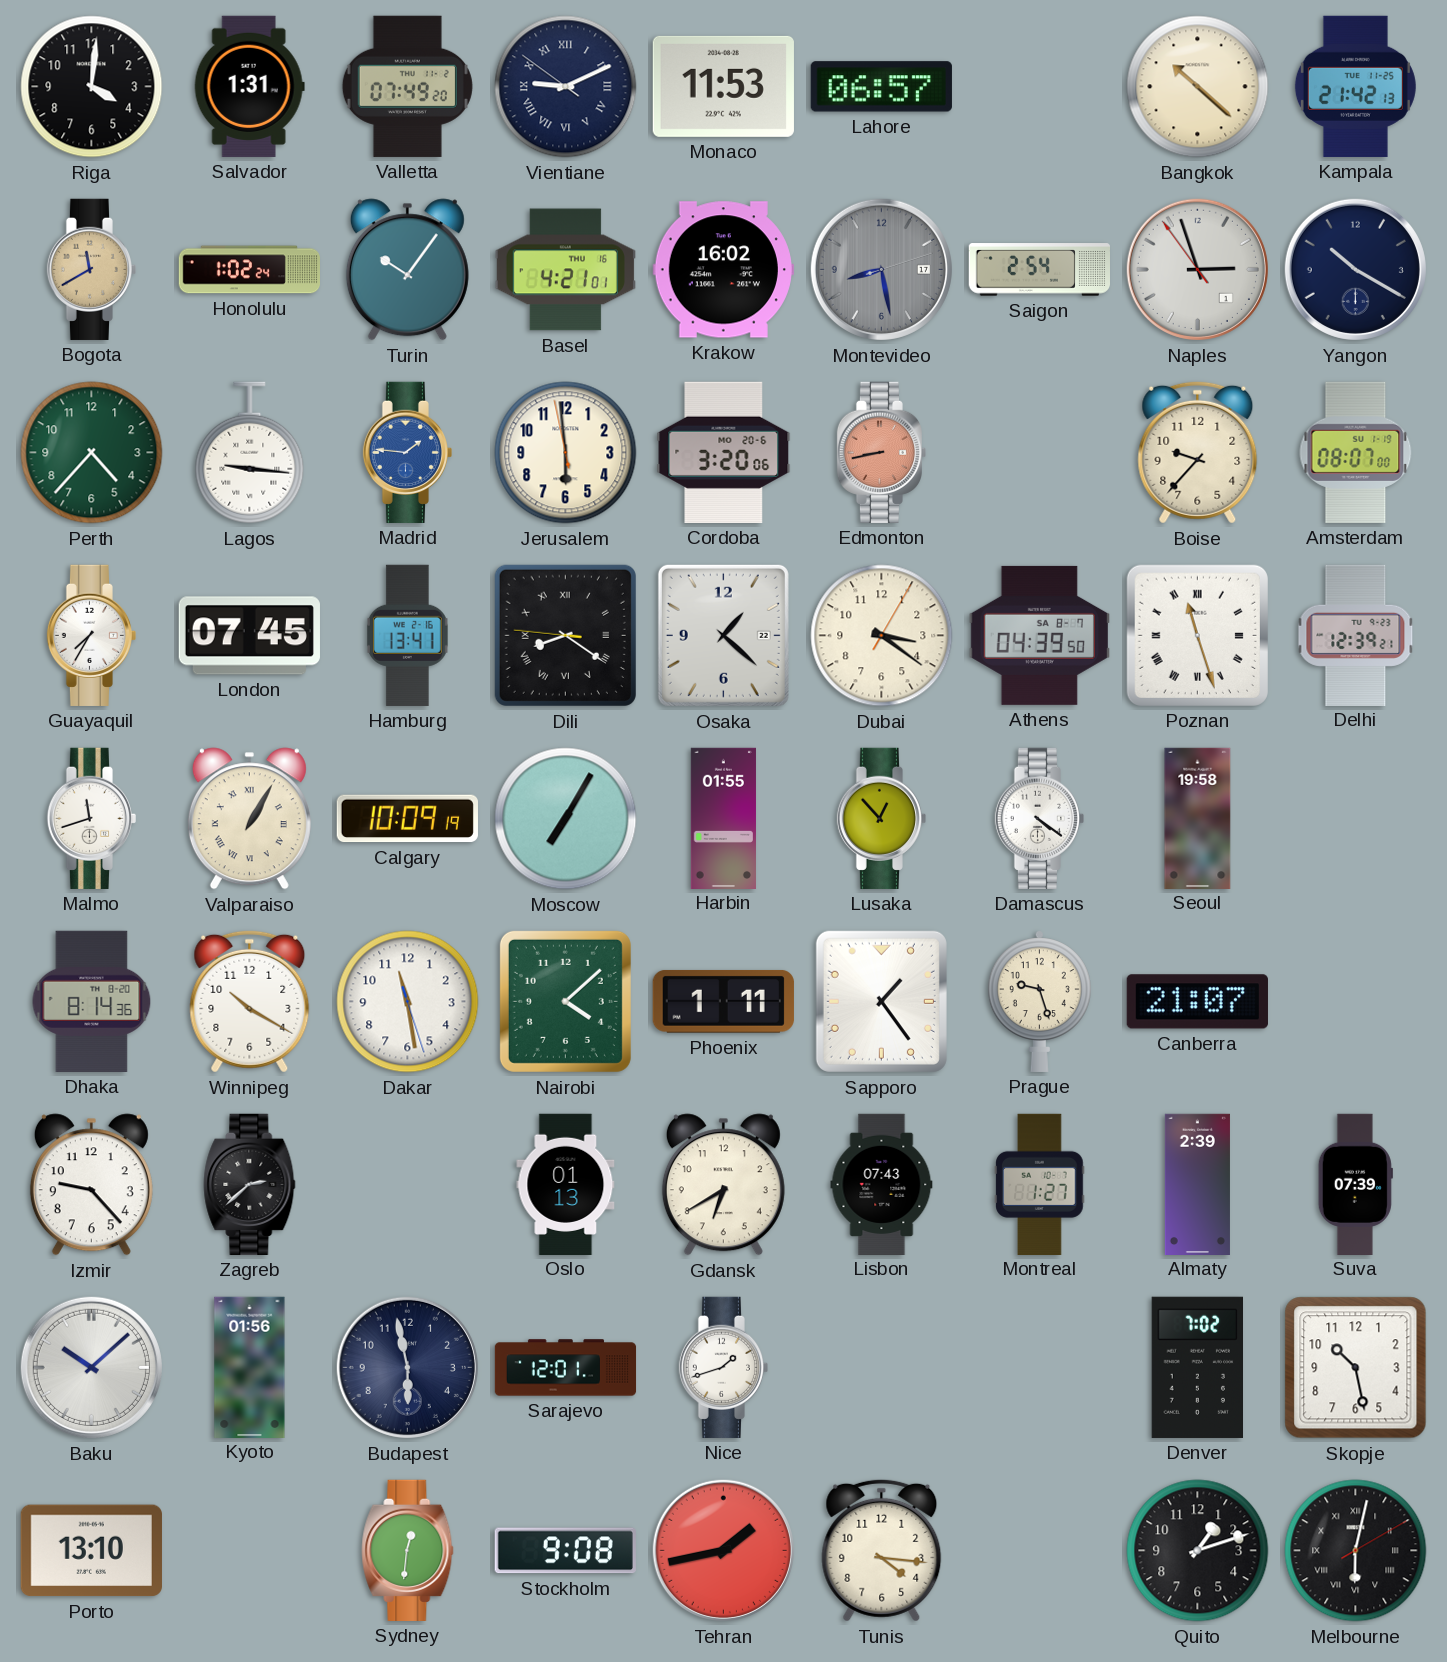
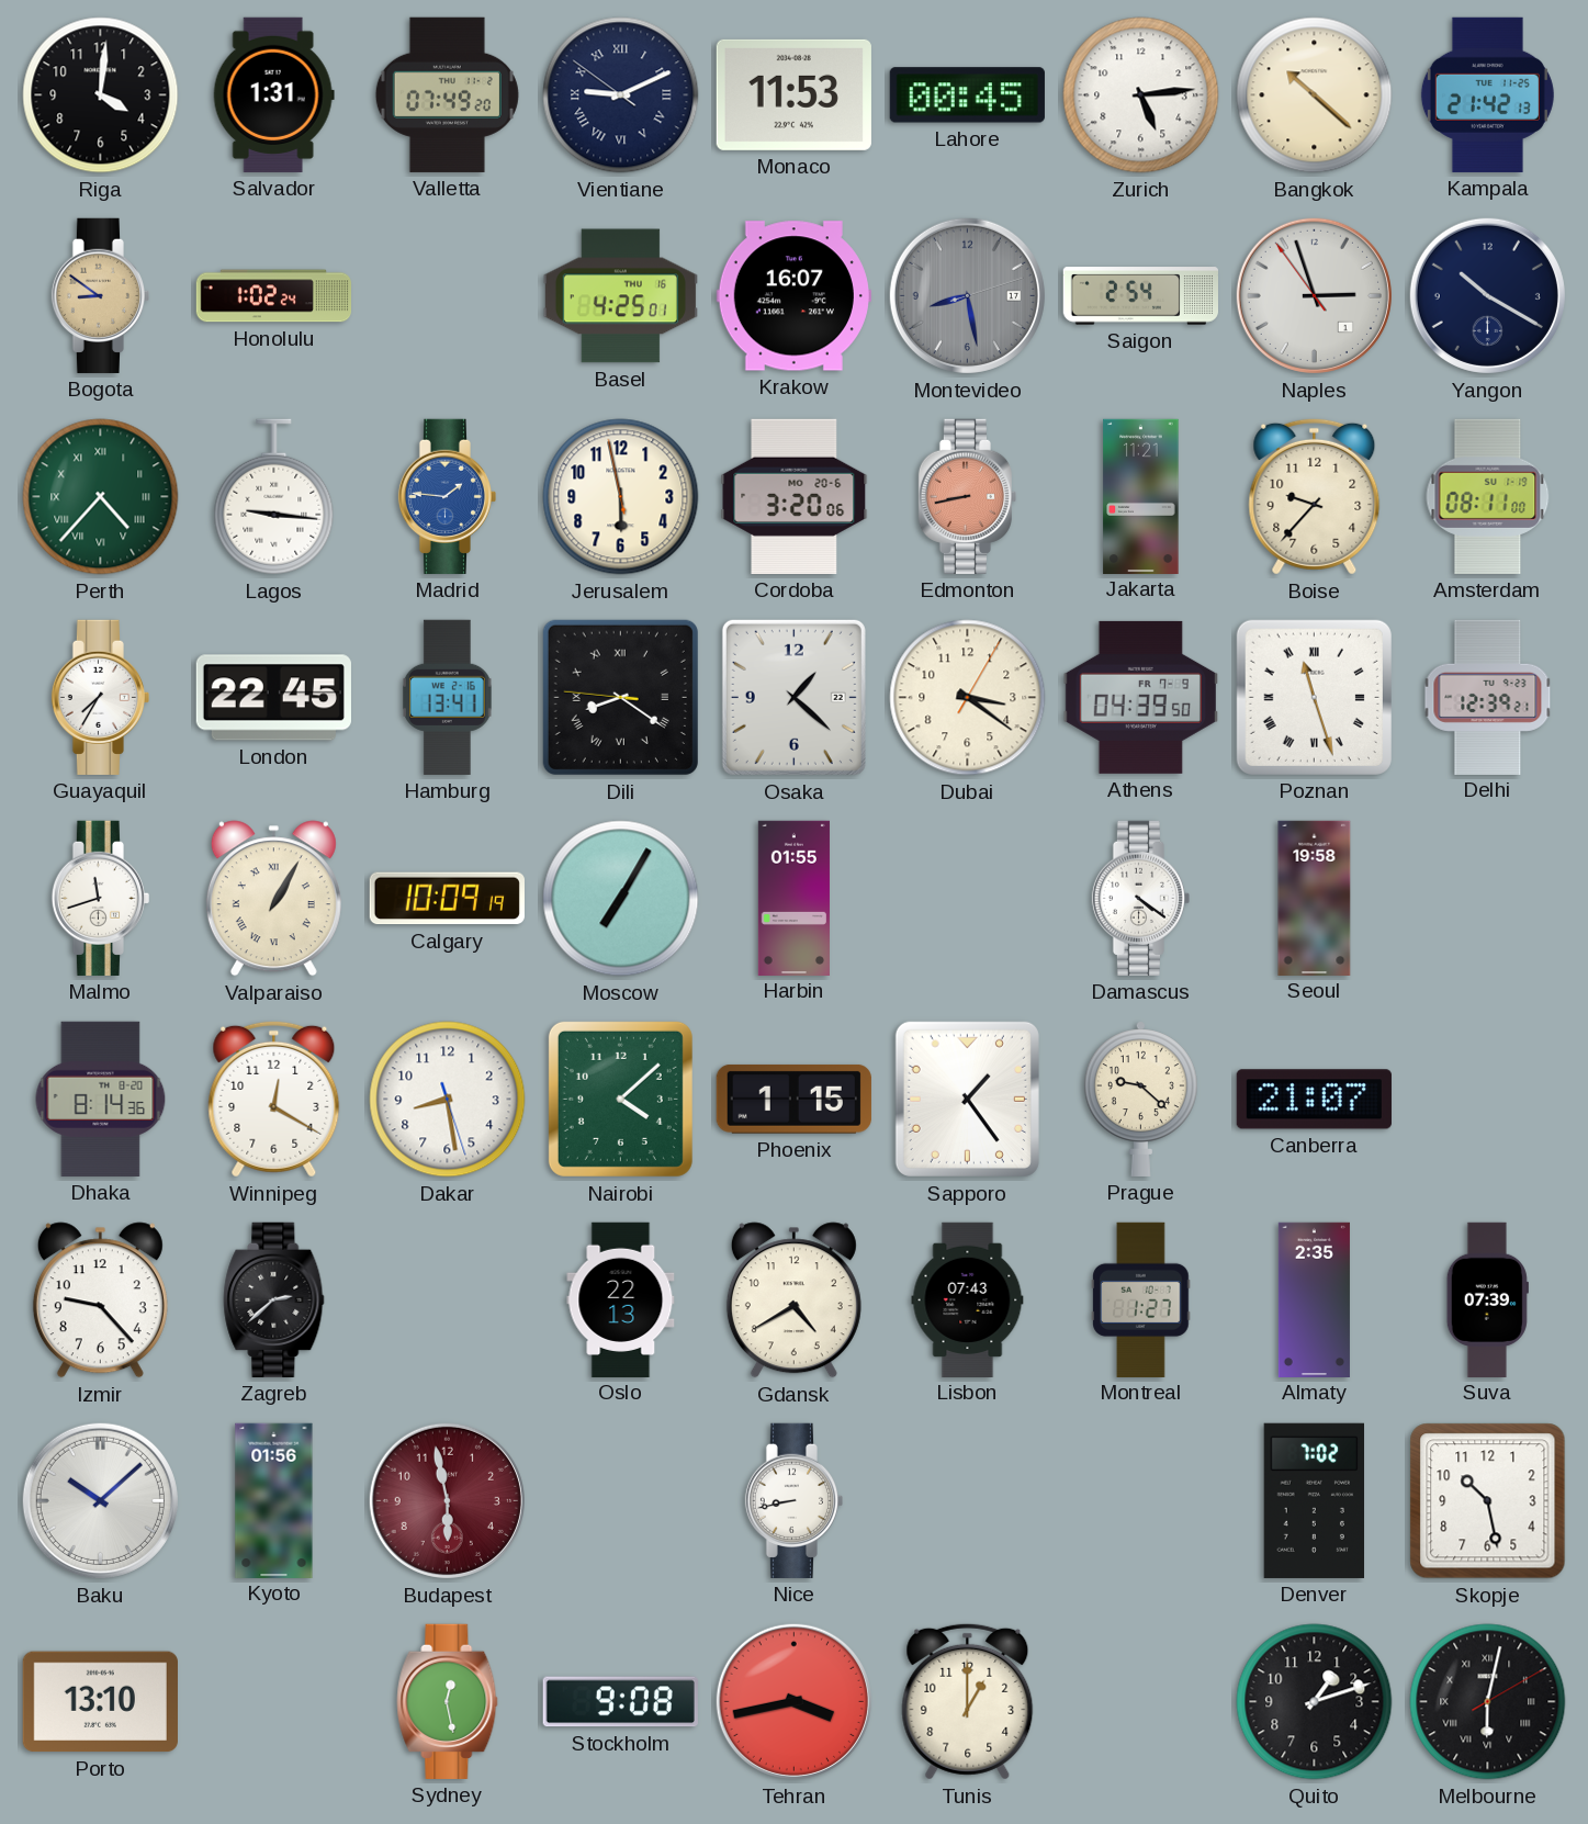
Lahore: 06:57 -> 00:45 (967, 95)
Zurich: none -> 5:14 (1141, 95)
Bogota: 11:40 -> 8:51 (100, 295)
Turin: 10:06 -> none (407, 270)
Basel: 4:21 -> 4:25 (620, 296)
Krakow: 16:02 -> 16:07 (793, 296)
Perth numerals: Arabic -> Roman (101, 497)
Jerusalem: 5:58 -> 5:57 (621, 497)
Jakarta: none -> 11:21 (1141, 496)
Amsterdam: 08:07 -> 08:11 (1488, 496)
London: 07:45 -> 22:45 (273, 698)
Athens date: SA 8-7 -> FR 7-9 (1140, 697)
Lusaka: 12:53 -> none (881, 818)
Winnipeg: 10:20 -> 12:20 (274, 1099)
Dakar: 11:28 -> 8:28 (448, 1100)
Phoenix: 1:11 -> 1:15 (793, 1099)
Prague: 9:27 -> 9:22 (1140, 1099)
Oslo: 01:13 -> 22:13 (621, 1299)
Gdansk: 6:40 -> 4:40 (793, 1301)
Almaty: 2:39 -> 2:35 (1314, 1299)
Budapest dial: navy -> burgundy (447, 1500)
Sarajevo: 12:01 -> none (566, 1368)
Nice: 1:42 -> 8:43 (793, 1500)
Sydney: 12:31 -> 12:28 (448, 1701)
Tehran: 1:43 -> 3:43 (793, 1701)
Tunis: 4:16 -> 1:00 (968, 1701)
